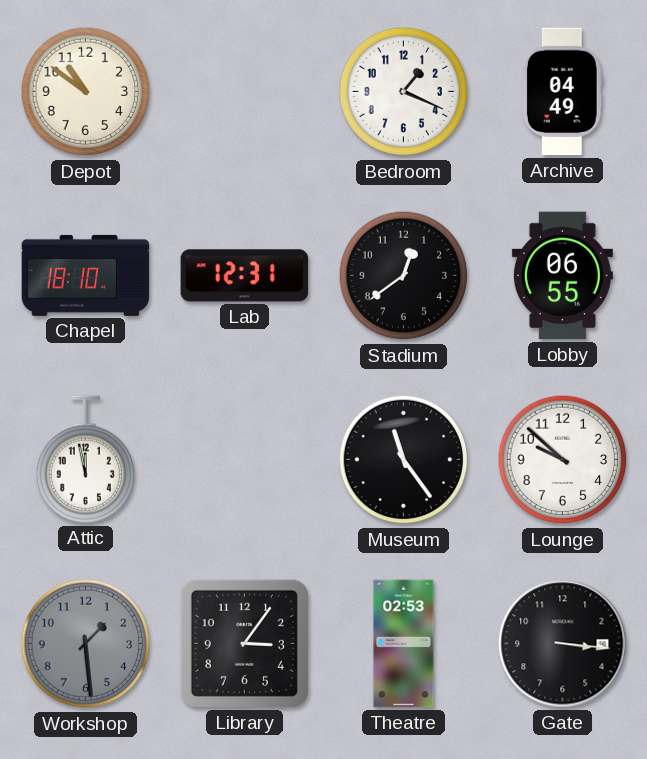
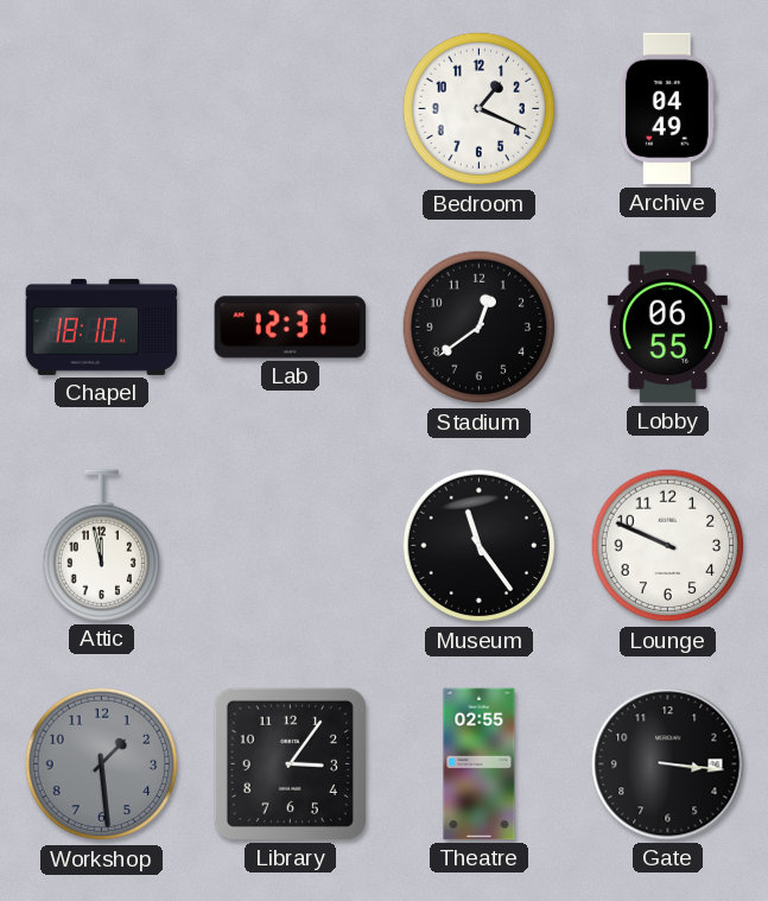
Depot: 10:51 -> none (86, 92)
Lounge: 9:52 -> 9:49 (668, 546)
Theatre: 02:53 -> 02:55 (480, 764)
